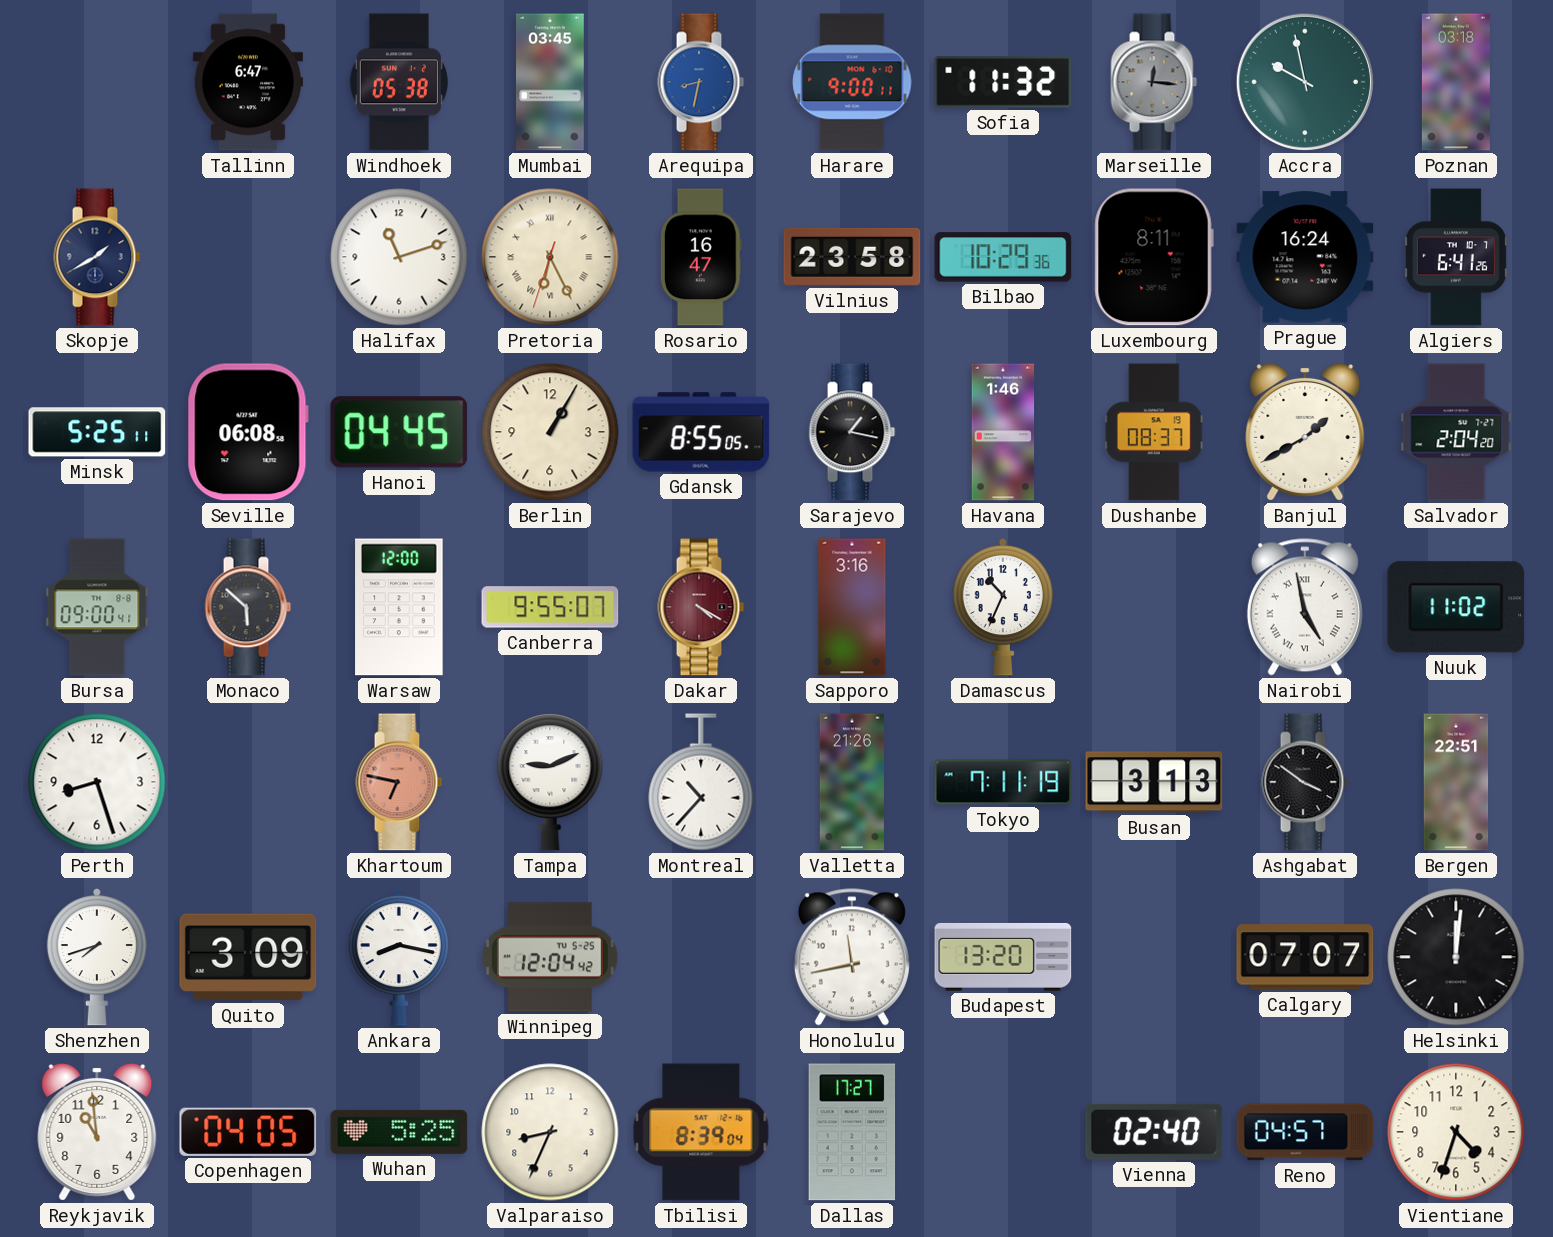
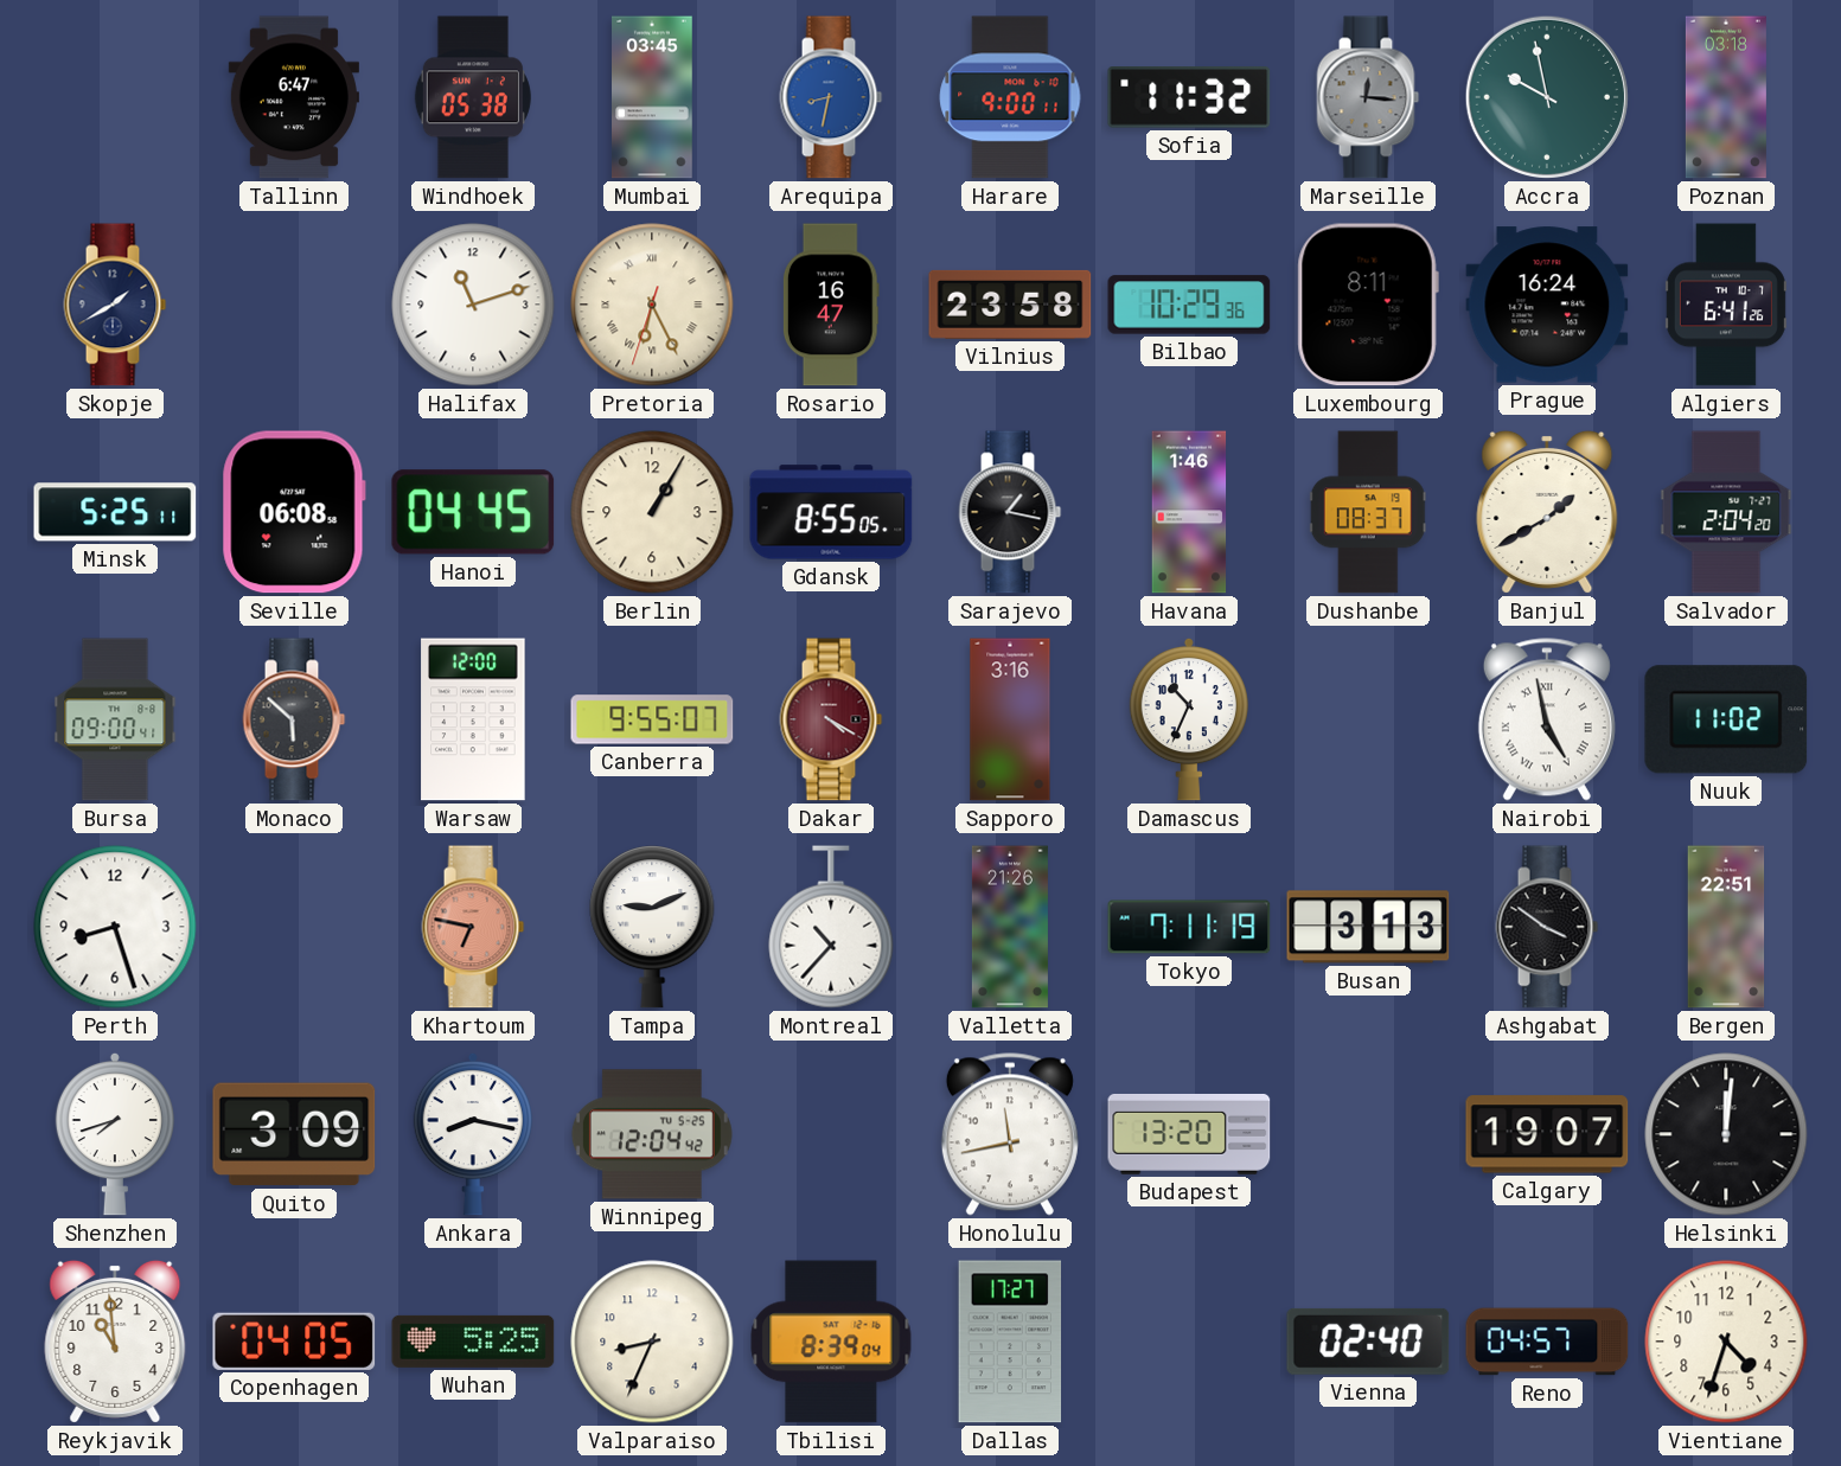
Calgary: 07:07 -> 19:07 (1547, 1134)
